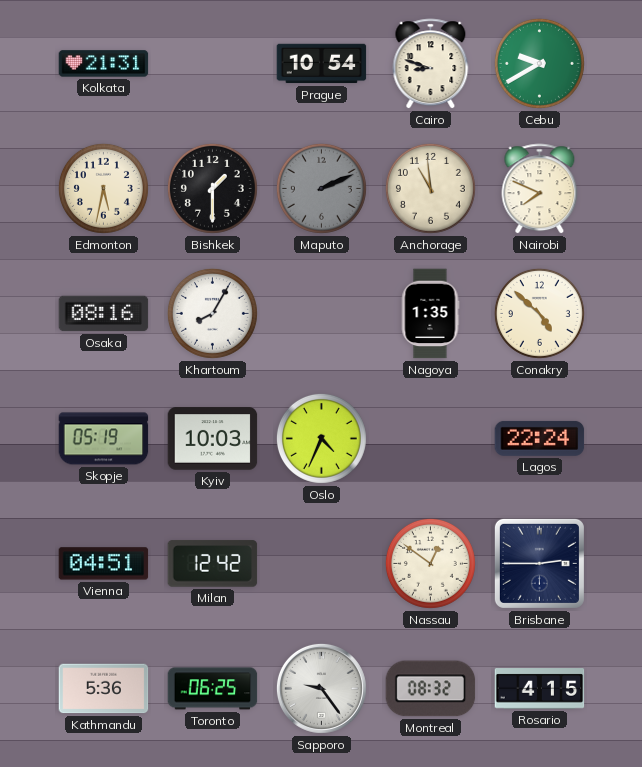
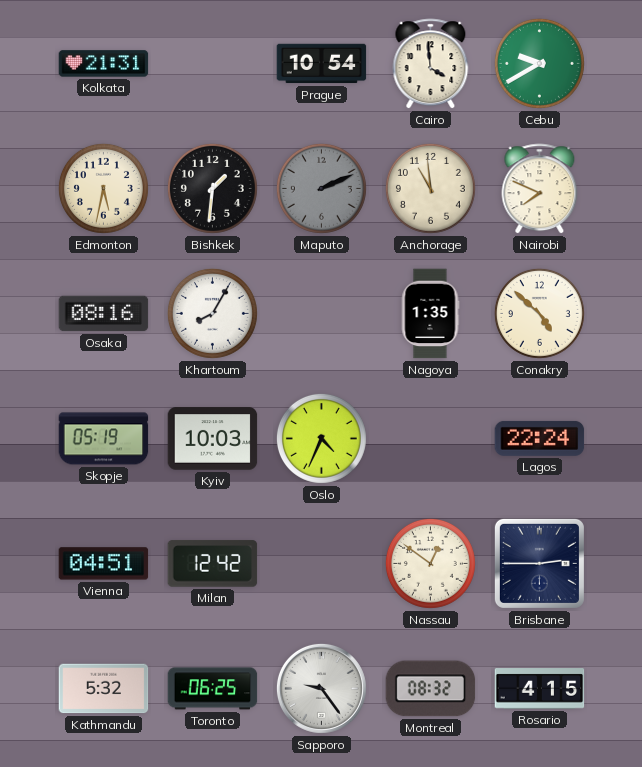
Cairo: 8:48 -> 3:59 (431, 64)
Bishkek: 1:30 -> 1:31 (212, 188)
Kathmandu: 5:36 -> 5:32 (104, 689)
